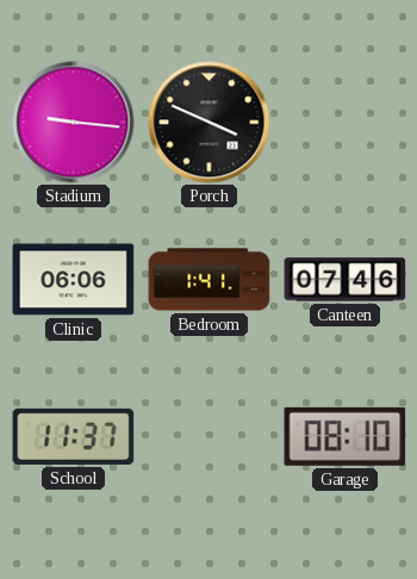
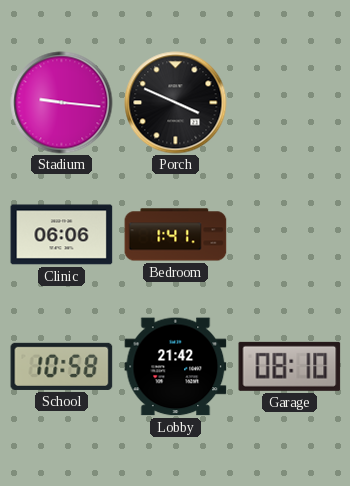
Canteen: 07:46 -> none (346, 280)
School: 11:37 -> 10:58 (62, 366)
Lobby: none -> 21:42 (176, 367)
